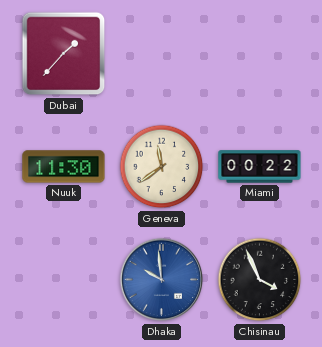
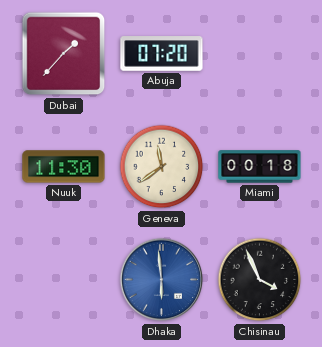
Abuja: none -> 07:20 (162, 54)
Miami: 00:22 -> 00:18 (260, 167)
Dhaka: 9:59 -> 5:59 (162, 280)
